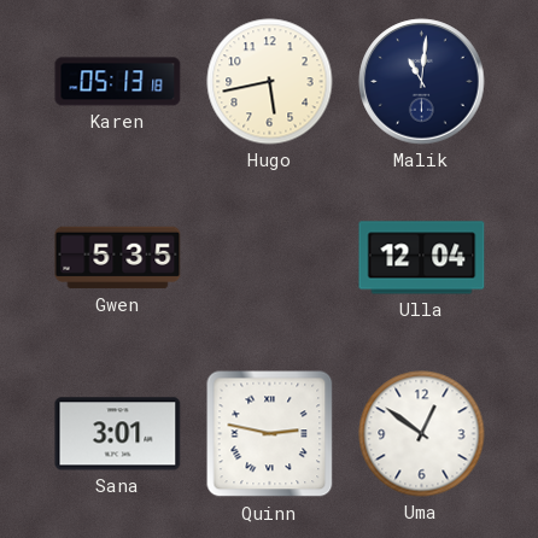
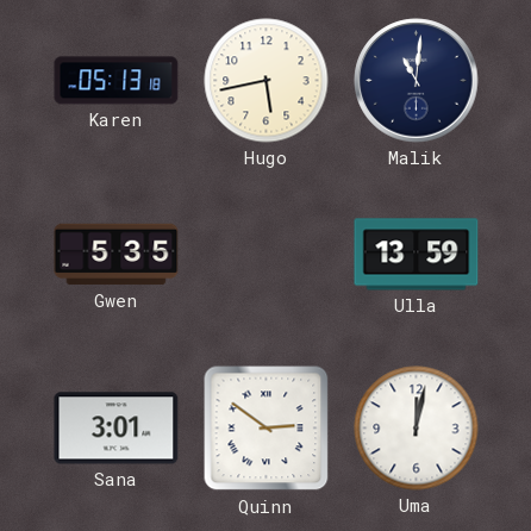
Ulla: 12:04 -> 13:59 (417, 255)
Quinn: 2:47 -> 2:51 (267, 429)
Uma: 12:51 -> 12:02 (417, 429)
